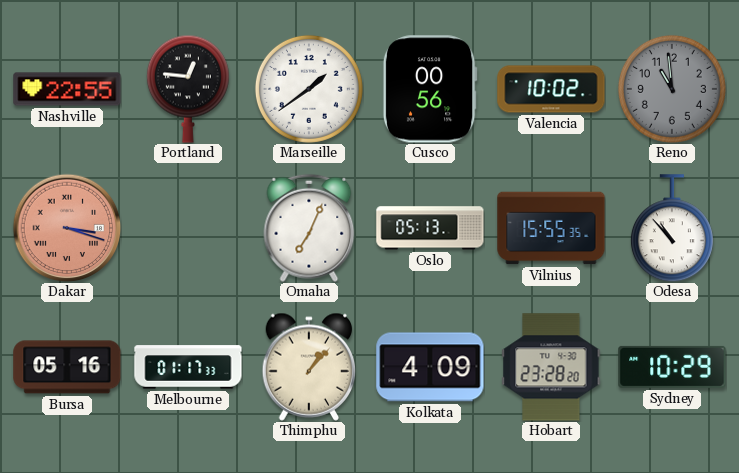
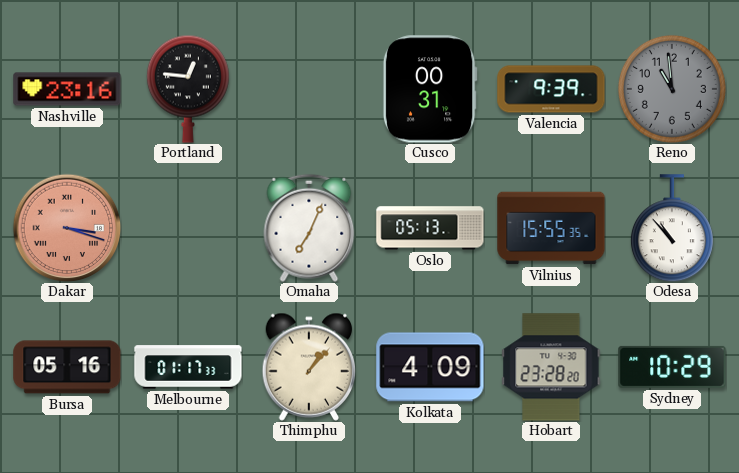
Nashville: 22:55 -> 23:16 (67, 89)
Marseille: 1:39 -> none (309, 89)
Cusco: 00:56 -> 00:31 (430, 89)
Valencia: 10:02 -> 9:39 (551, 89)
